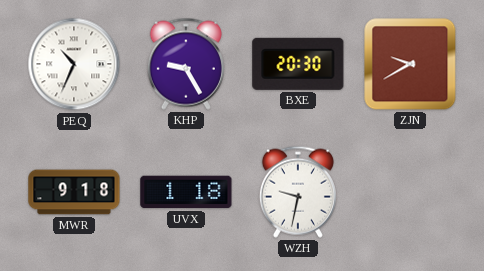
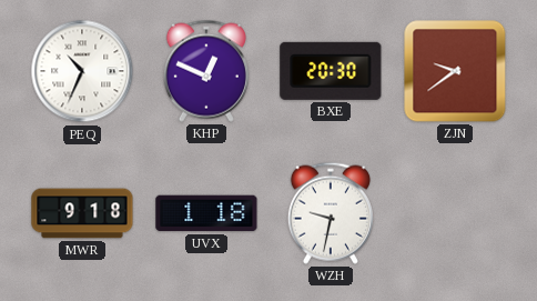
KHP: 9:25 -> 12:49 (206, 71)
ZJN: 9:40 -> 9:39 (455, 71)
